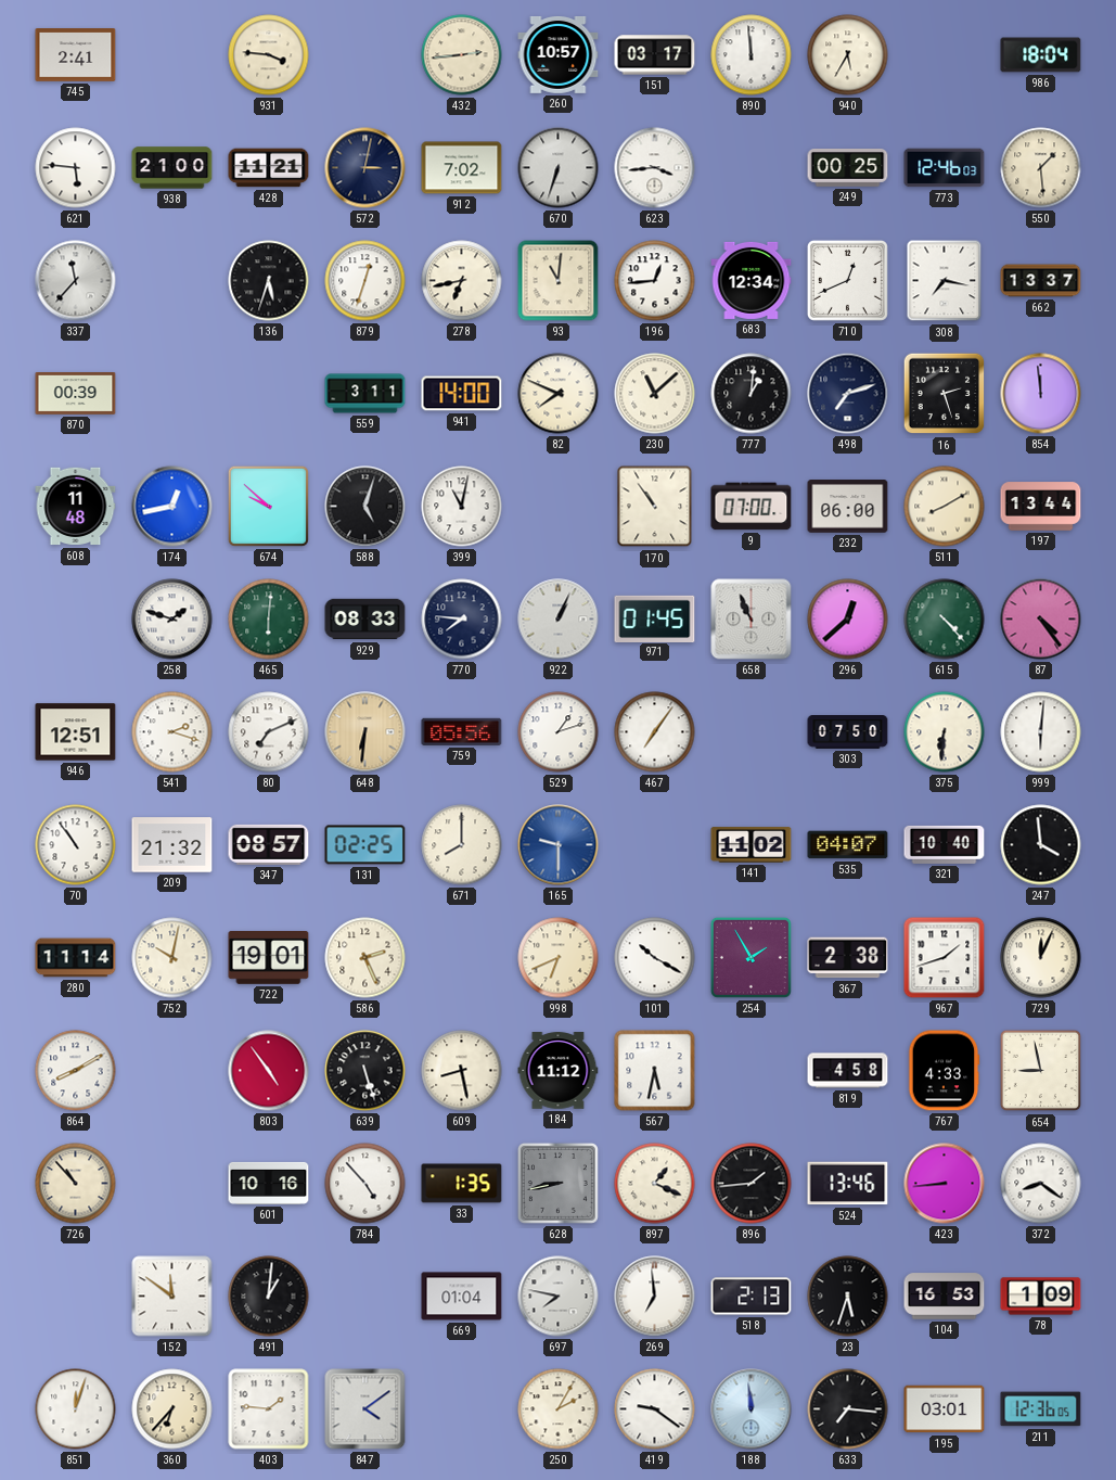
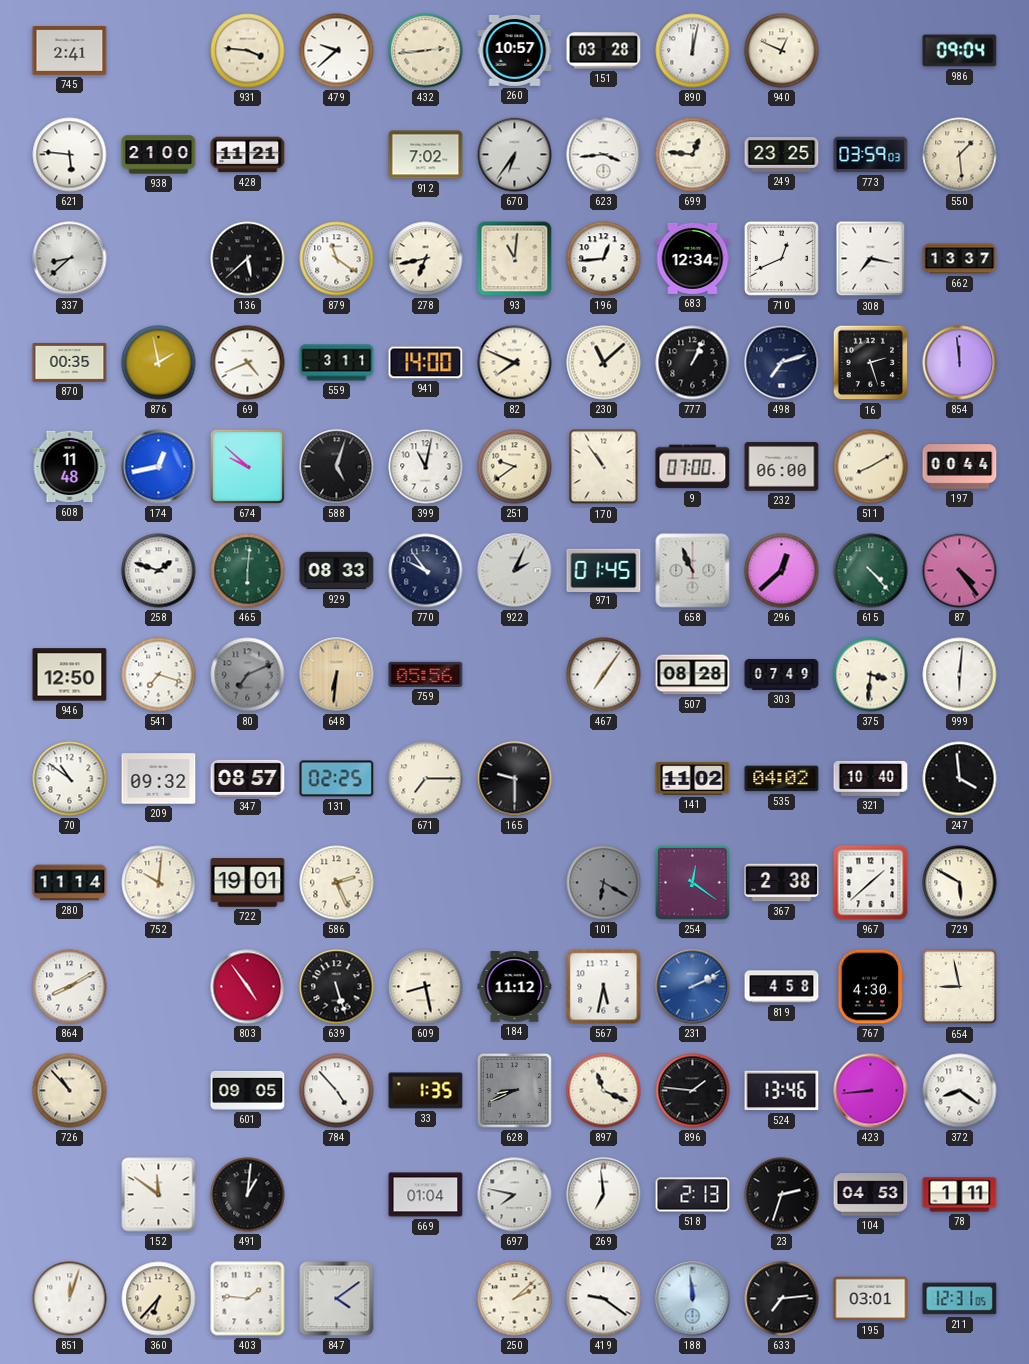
479: none -> 9:38 (337, 51)
151: 03:17 -> 03:28 (604, 51)
890: 11:59 -> 12:02 (693, 51)
940: 5:35 -> 12:49 (782, 51)
986: 18:04 -> 09:04 (960, 51)
572: 3:02 -> none (365, 168)
670: 6:33 -> 6:36 (515, 155)
699: none -> 12:46 (693, 155)
249: 00:25 -> 23:25 (782, 155)
773: 12:46 -> 03:59 (871, 155)
337: 11:37 -> 8:38 (70, 259)
136: 5:33 -> 5:38 (248, 259)
879: 12:33 -> 11:21 (337, 259)
870: 00:39 -> 00:35 (70, 363)
876: none -> 1:58 (159, 363)
69: none -> 4:41 (248, 363)
777: 1:01 -> 1:04 (693, 363)
251: none -> 9:39 (515, 467)
197: 13:44 -> 00:44 (960, 467)
770: 7:46 -> 9:54 (426, 571)
922: 1:04 -> 2:04 (515, 571)
946: 12:51 -> 12:50 (70, 675)
541: 2:18 -> 7:18 (159, 675)
80 dial: white -> grey (248, 675)
529: 1:12 -> none (559, 732)
507: none -> 08:28 (693, 675)
303: 07:50 -> 07:49 (782, 675)
375: 6:31 -> 3:31 (871, 675)
70: 10:54 -> 10:51 (70, 779)
209: 21:32 -> 09:32 (159, 779)
671: 8:00 -> 7:15 (426, 779)
165 dial: blue -> black (515, 779)
535: 04:07 -> 04:02 (782, 779)
752: 10:02 -> 10:01 (159, 883)
998: 6:41 -> none (559, 958)
101: 10:20 -> 6:20 (604, 883)
101 dial: white -> grey (604, 883)
254: 1:55 -> 12:21 (692, 882)
967: 1:42 -> 1:38 (871, 883)
729: 12:04 -> 5:50 (960, 883)
231: none -> 2:11 (693, 987)
767: 4:33 -> 4:30 (870, 987)
601: 10:16 -> 09:05 (248, 1090)
628: 8:43 -> 8:41 (514, 1090)
897: 1:19 -> 11:19 (604, 1091)
896: 1:44 -> 1:46 (693, 1091)
23: 5:33 -> 2:33 (782, 1195)
104: 16:53 -> 04:53 (871, 1195)
78: 1:09 -> 1:11 (960, 1195)
250: 2:05 -> 2:08 (515, 1299)
633: 7:16 -> 7:14 (782, 1299)
211: 12:36 -> 12:31 (960, 1299)
